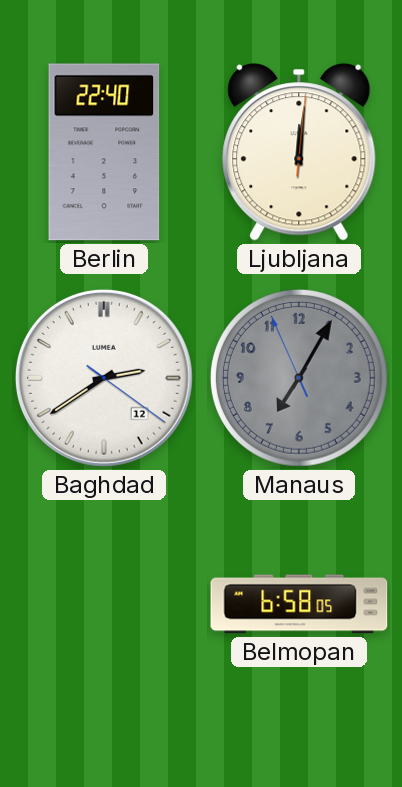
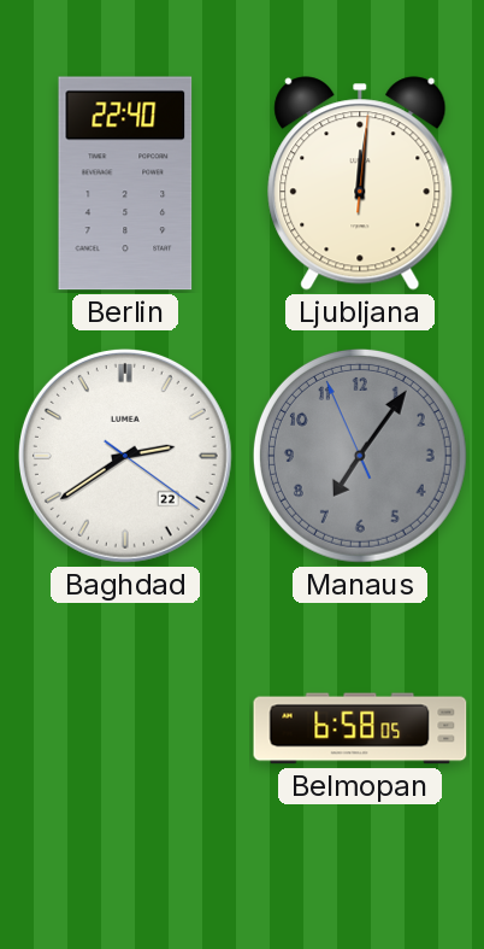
Baghdad date: 12 -> 22 (125, 456)
Manaus: 7:04 -> 7:05 (360, 456)
